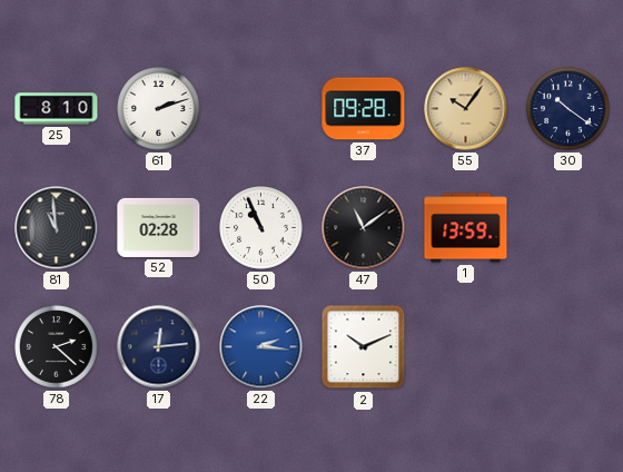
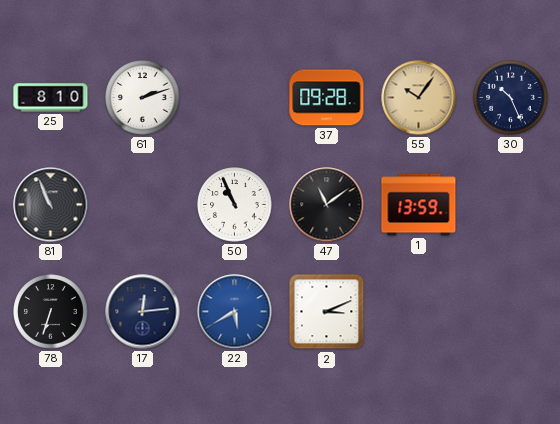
30: 10:21 -> 10:26 (511, 98)
81: 10:59 -> 10:56 (51, 205)
52: 02:28 -> none (159, 227)
78: 2:22 -> 6:33 (51, 312)
22: 2:16 -> 5:40 (235, 312)
2: 10:11 -> 3:11 (327, 312)
